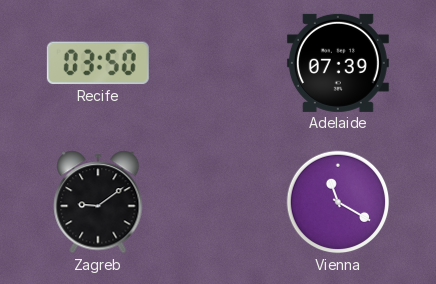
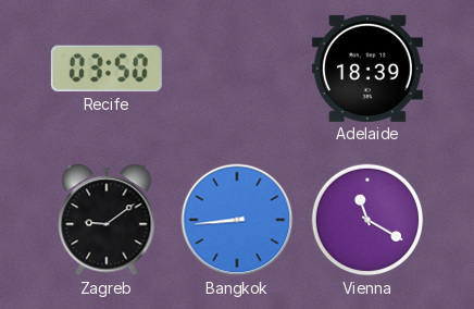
Adelaide: 07:39 -> 18:39 (367, 69)
Bangkok: none -> 8:44 (237, 220)
